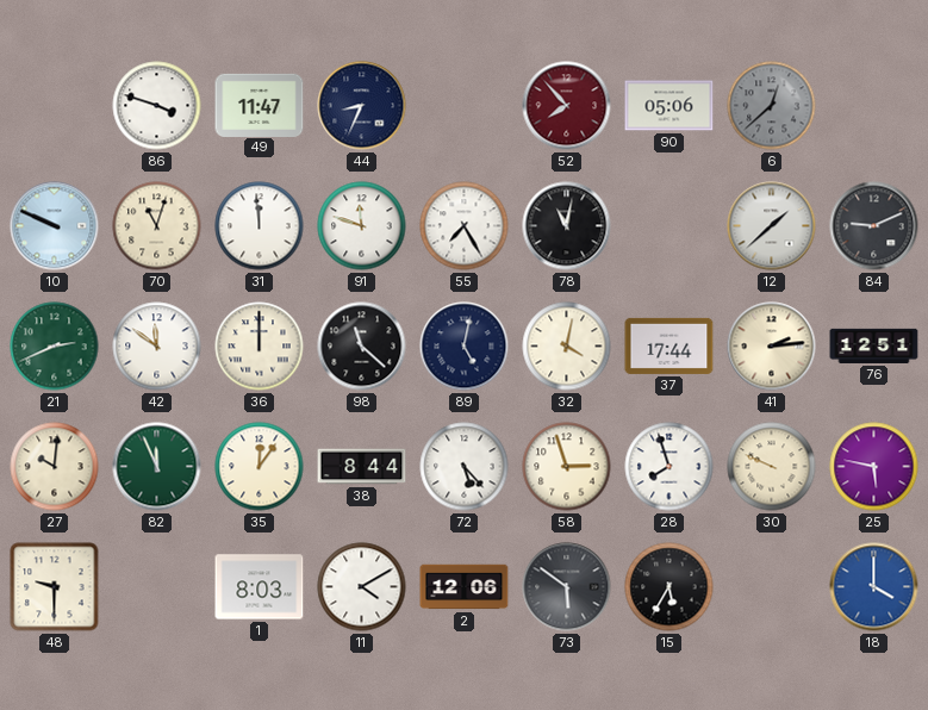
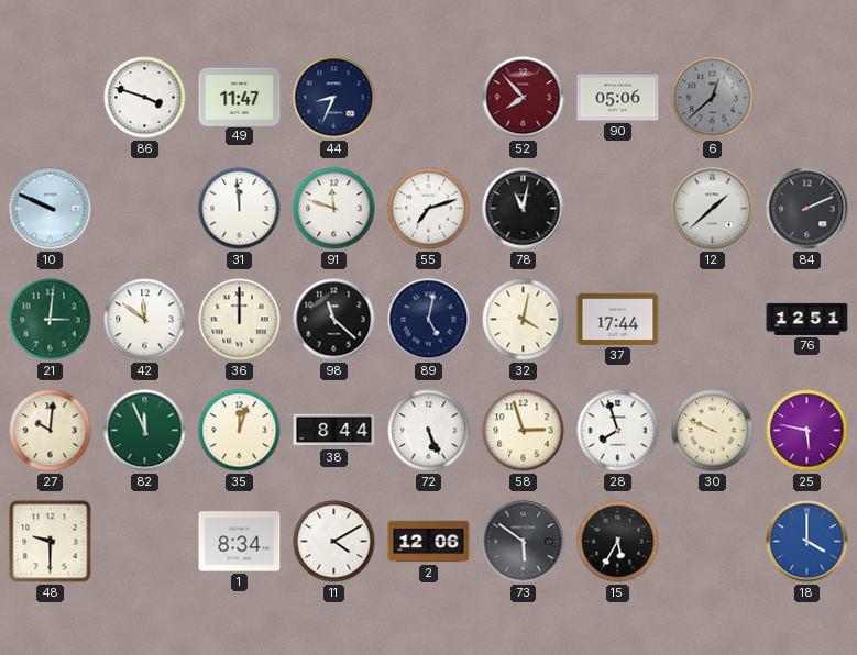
70: 11:03 -> none (157, 226)
55: 7:25 -> 7:12 (429, 209)
84: 9:11 -> 2:11 (807, 209)
21: 2:41 -> 3:01 (51, 320)
41: 2:14 -> none (772, 347)
35: 12:06 -> 12:03 (240, 431)
72: 5:23 -> 5:26 (429, 431)
1: 8:03 -> 8:34 (240, 542)
